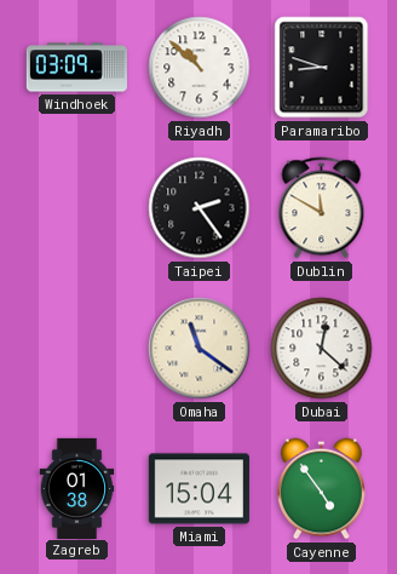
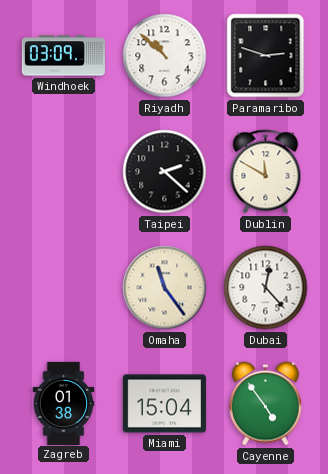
Paramaribo: 8:48 -> 2:48 (266, 56)
Taipei: 2:24 -> 2:22 (165, 172)
Omaha: 11:21 -> 11:24 (165, 288)
Dubai: 12:22 -> 12:23 (266, 288)
